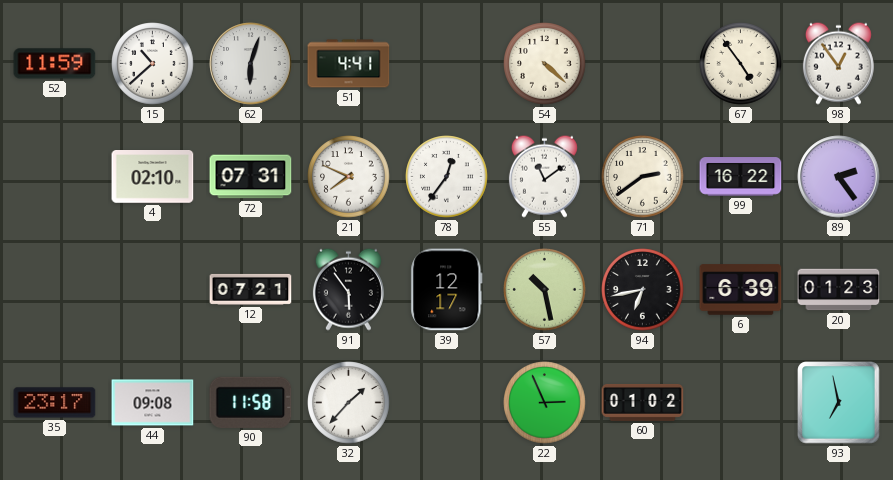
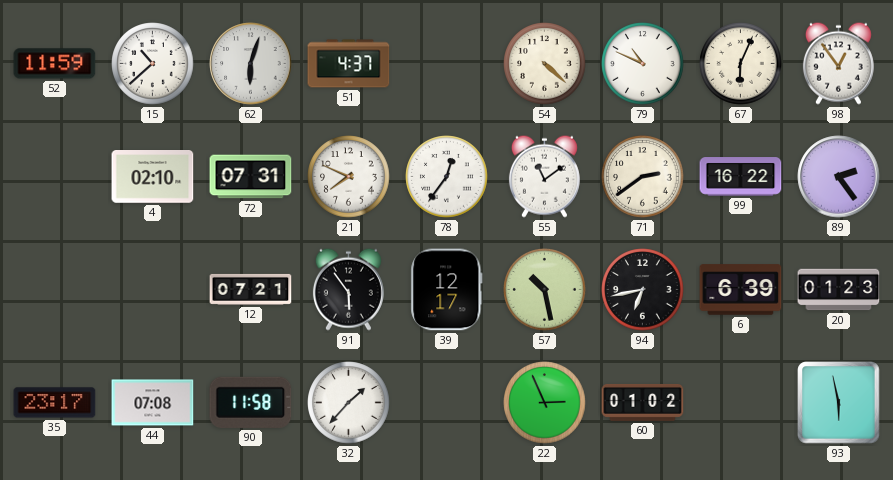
51: 4:41 -> 4:37 (349, 64)
79: none -> 10:49 (643, 64)
67: 4:54 -> 6:04 (741, 64)
44: 09:08 -> 07:08 (153, 403)
93: 6:58 -> 5:58 (839, 403)
